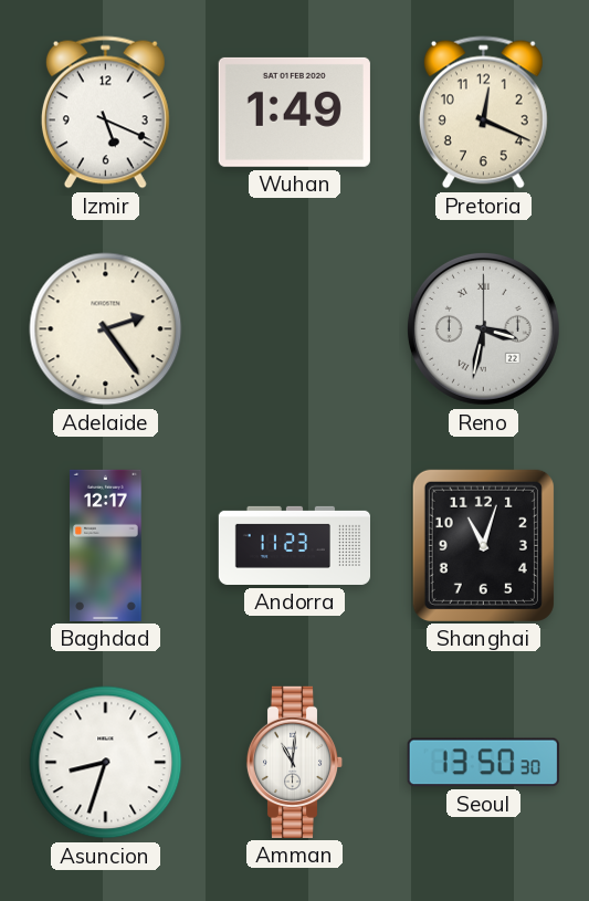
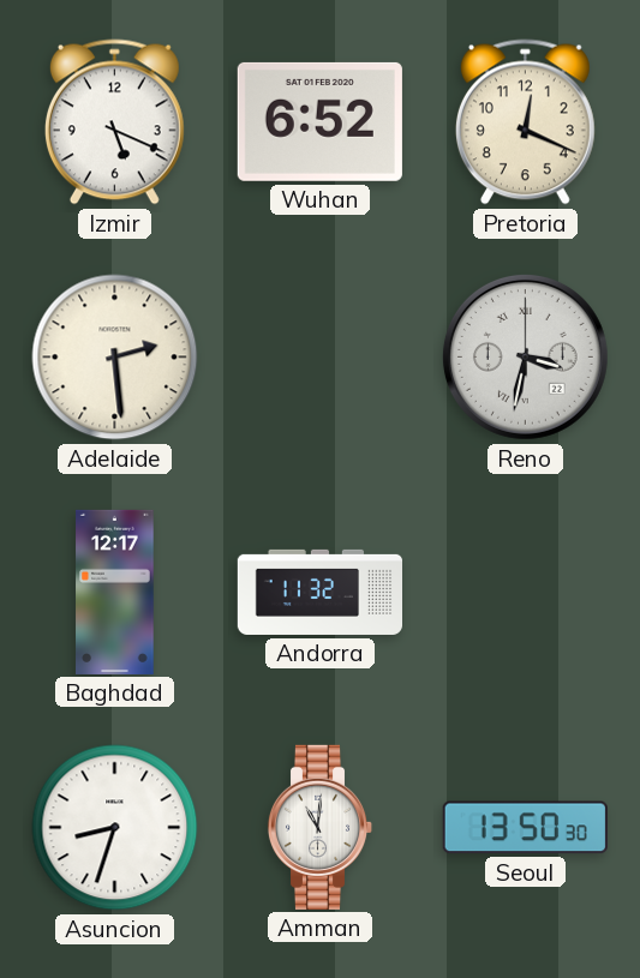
Wuhan: 1:49 -> 6:52 (319, 121)
Adelaide: 2:24 -> 2:29 (115, 358)
Andorra: 11:23 -> 11:32 (319, 592)
Shanghai: 11:03 -> none (483, 545)
